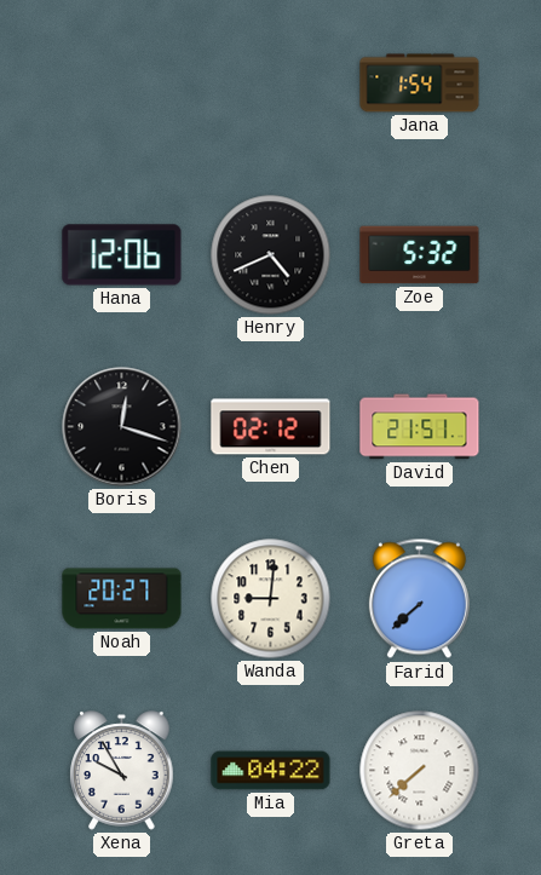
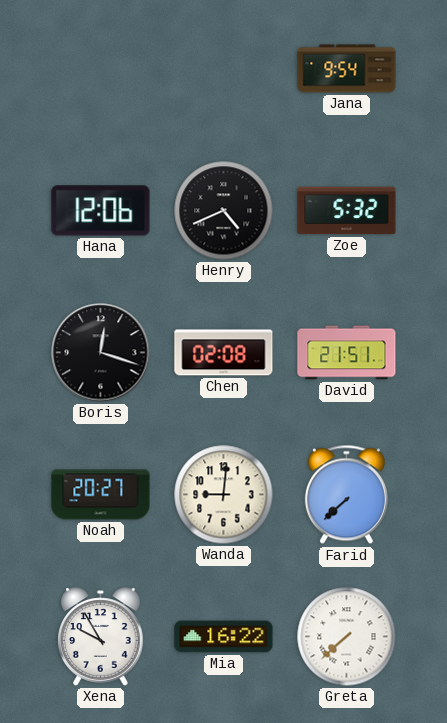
Jana: 1:54 -> 9:54 (347, 69)
Chen: 02:12 -> 02:08 (224, 353)
Mia: 04:22 -> 16:22 (224, 637)
